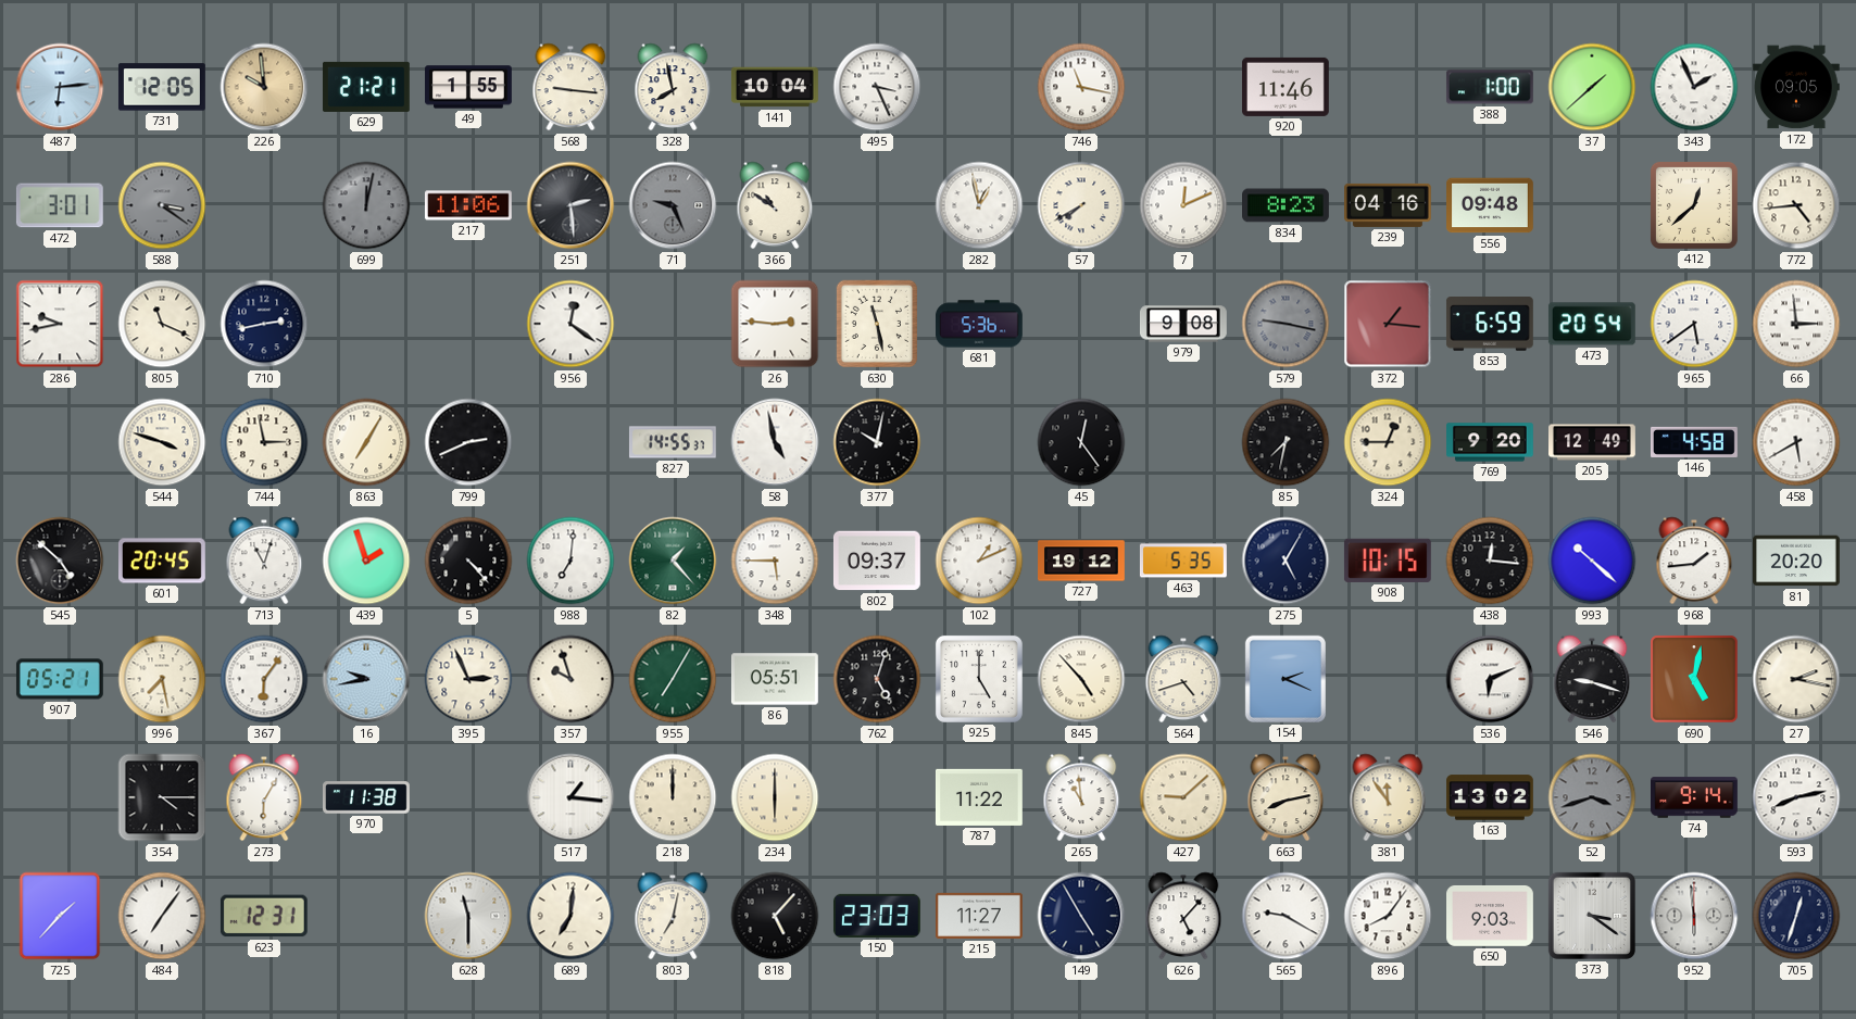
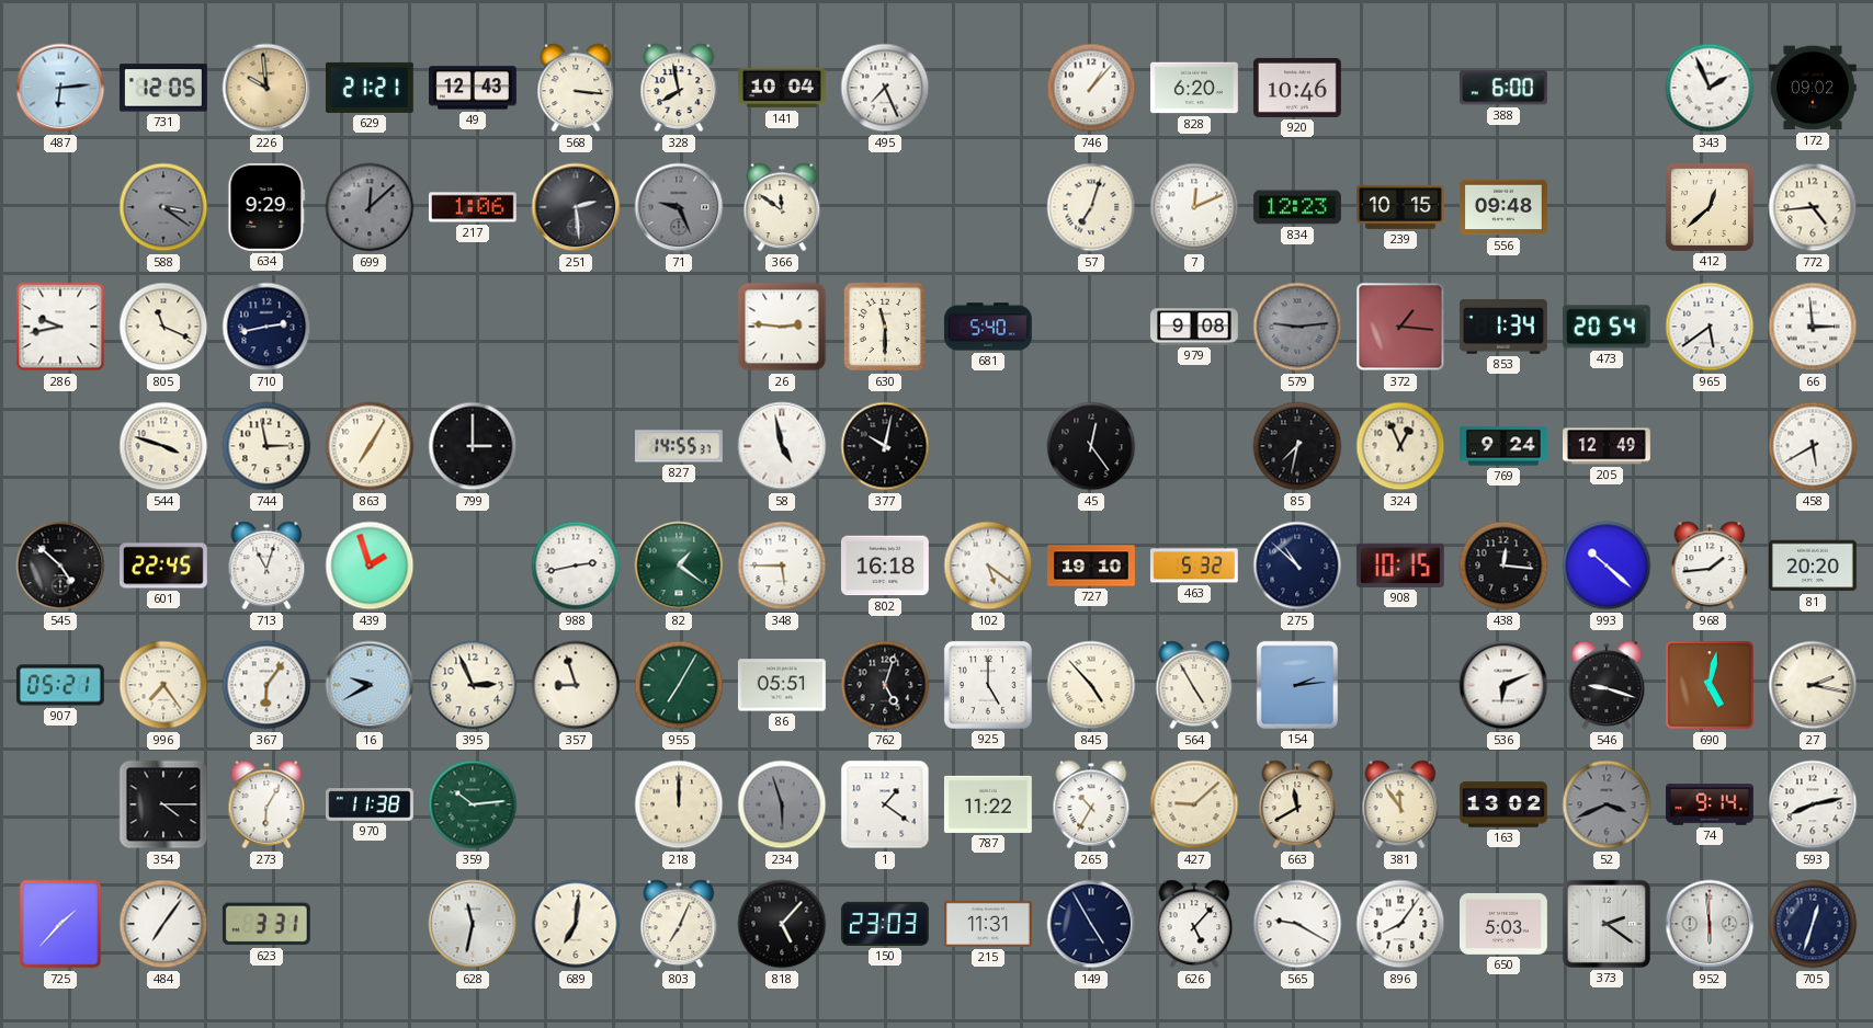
49: 1:55 -> 12:43 (474, 88)
568: 9:16 -> 3:16 (576, 88)
495: 3:26 -> 7:26 (885, 88)
746: 11:17 -> 1:07 (1091, 88)
828: none -> 6:20 (1195, 88)
920: 11:46 -> 10:46 (1297, 88)
388: 1:00 -> 6:00 (1503, 88)
37: 1:38 -> none (1592, 87)
172: 09:05 -> 09:02 (1813, 88)
472: 3:01 -> none (60, 205)
634: none -> 9:29 (266, 207)
699: 12:02 -> 12:08 (370, 207)
217: 11:06 -> 1:06 (473, 207)
366: 10:51 -> 11:51 (782, 207)
282: 12:58 -> none (979, 205)
57: 7:40 -> 7:03 (1091, 207)
834: 8:23 -> 12:23 (1298, 207)
239: 04:16 -> 10:15 (1401, 207)
956: 12:21 -> none (570, 324)
630: 11:28 -> 11:30 (884, 327)
681: 5:36 -> 5:40 (988, 327)
579: 9:17 -> 9:14 (1297, 327)
853: 6:59 -> 1:34 (1503, 328)
799: 2:41 -> 3:00 (473, 446)
324: 12:45 -> 12:56 (1400, 446)
769: 9:20 -> 9:24 (1505, 446)
146: 4:58 -> none (1695, 442)
601: 20:45 -> 22:45 (164, 566)
5: 4:23 -> none (468, 561)
988: 7:01 -> 2:43 (576, 566)
82: 1:23 -> 1:21 (679, 566)
802: 09:37 -> 16:18 (885, 566)
102: 1:11 -> 5:21 (988, 566)
727: 19:12 -> 19:10 (1092, 566)
463: 5:35 -> 5:32 (1194, 566)
275: 5:05 -> 10:52 (1297, 566)
996: 7:28 -> 7:24 (163, 685)
16: 9:43 -> 9:40 (370, 685)
357: 9:57 -> 8:57 (576, 685)
564: 4:42 -> 4:55 (1194, 685)
154: 2:19 -> 2:14 (1297, 685)
359: none -> 10:14 (473, 804)
517: 1:16 -> none (570, 797)
234: 6:00 -> 5:57 (782, 804)
234 dial: cream -> grey (782, 804)
1: none -> 1:21 (885, 804)
265: 10:59 -> 10:35 (1091, 804)
663: 8:13 -> 11:40 (1297, 804)
52: 3:42 -> 3:41 (1607, 804)
623: 12:31 -> 3:31 (266, 924)
628: 11:30 -> 11:32 (473, 924)
803: 7:02 -> 7:04 (679, 924)
215: 11:27 -> 11:31 (989, 924)
650: 9:03 -> 5:03 (1505, 924)
373: 3:21 -> 2:21 (1607, 924)
